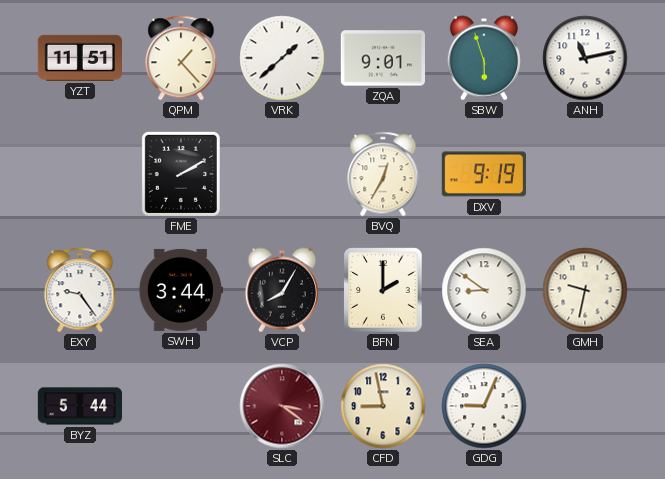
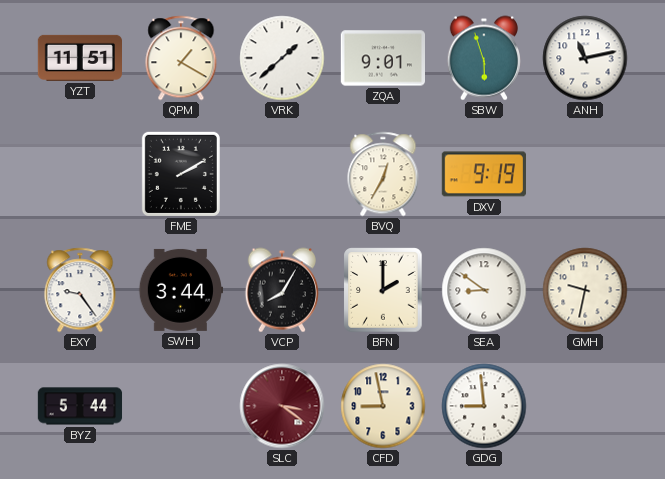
QPM: 1:23 -> 1:20 (181, 58)
GDG: 9:04 -> 8:59 (484, 406)
